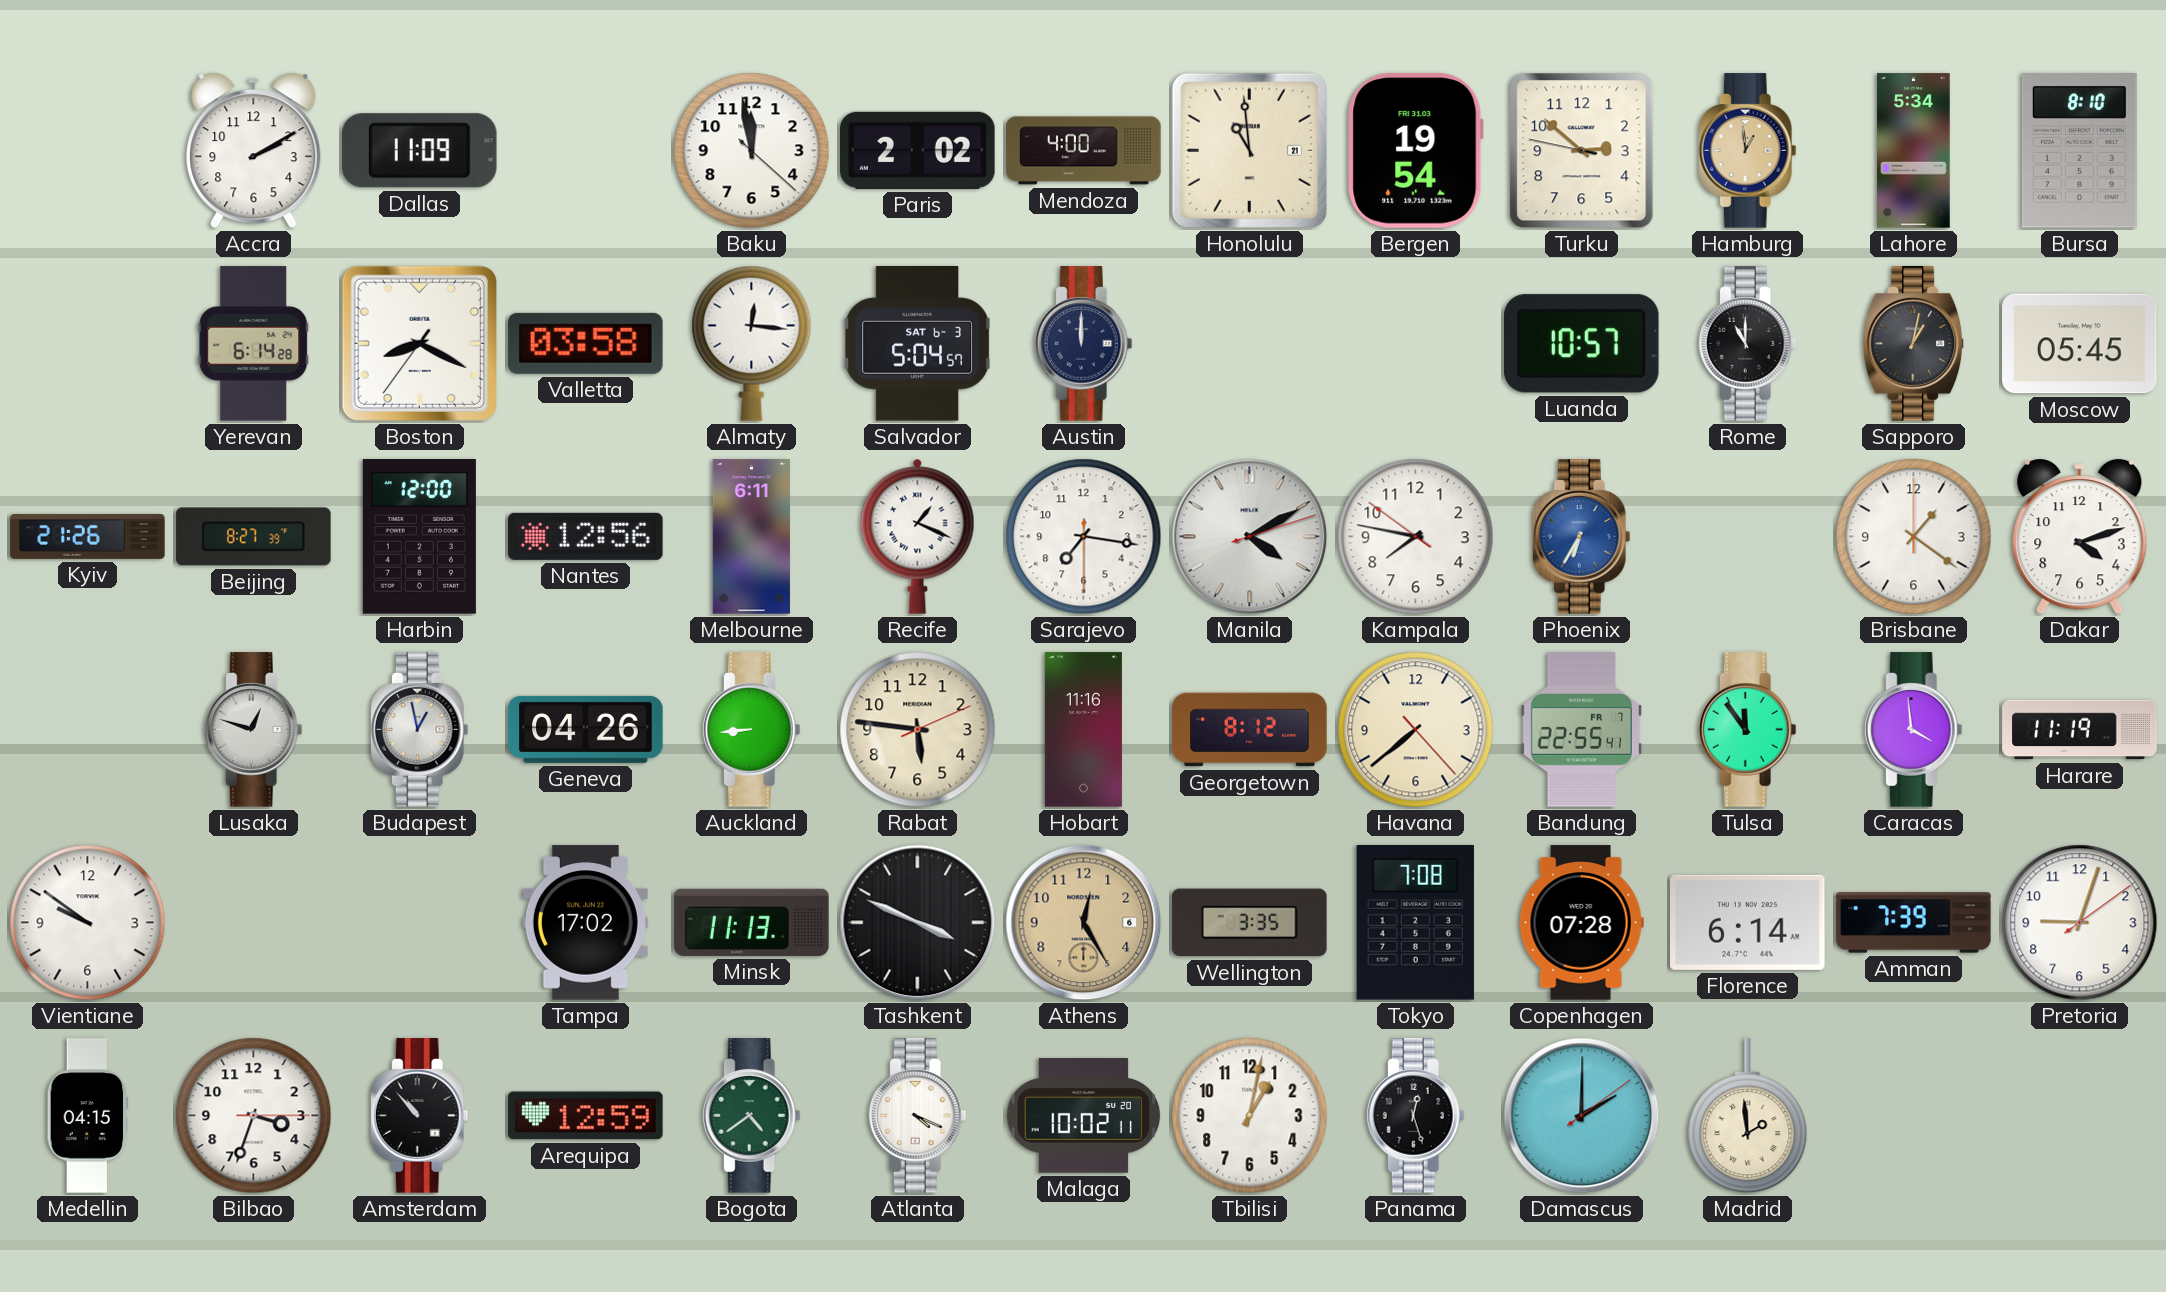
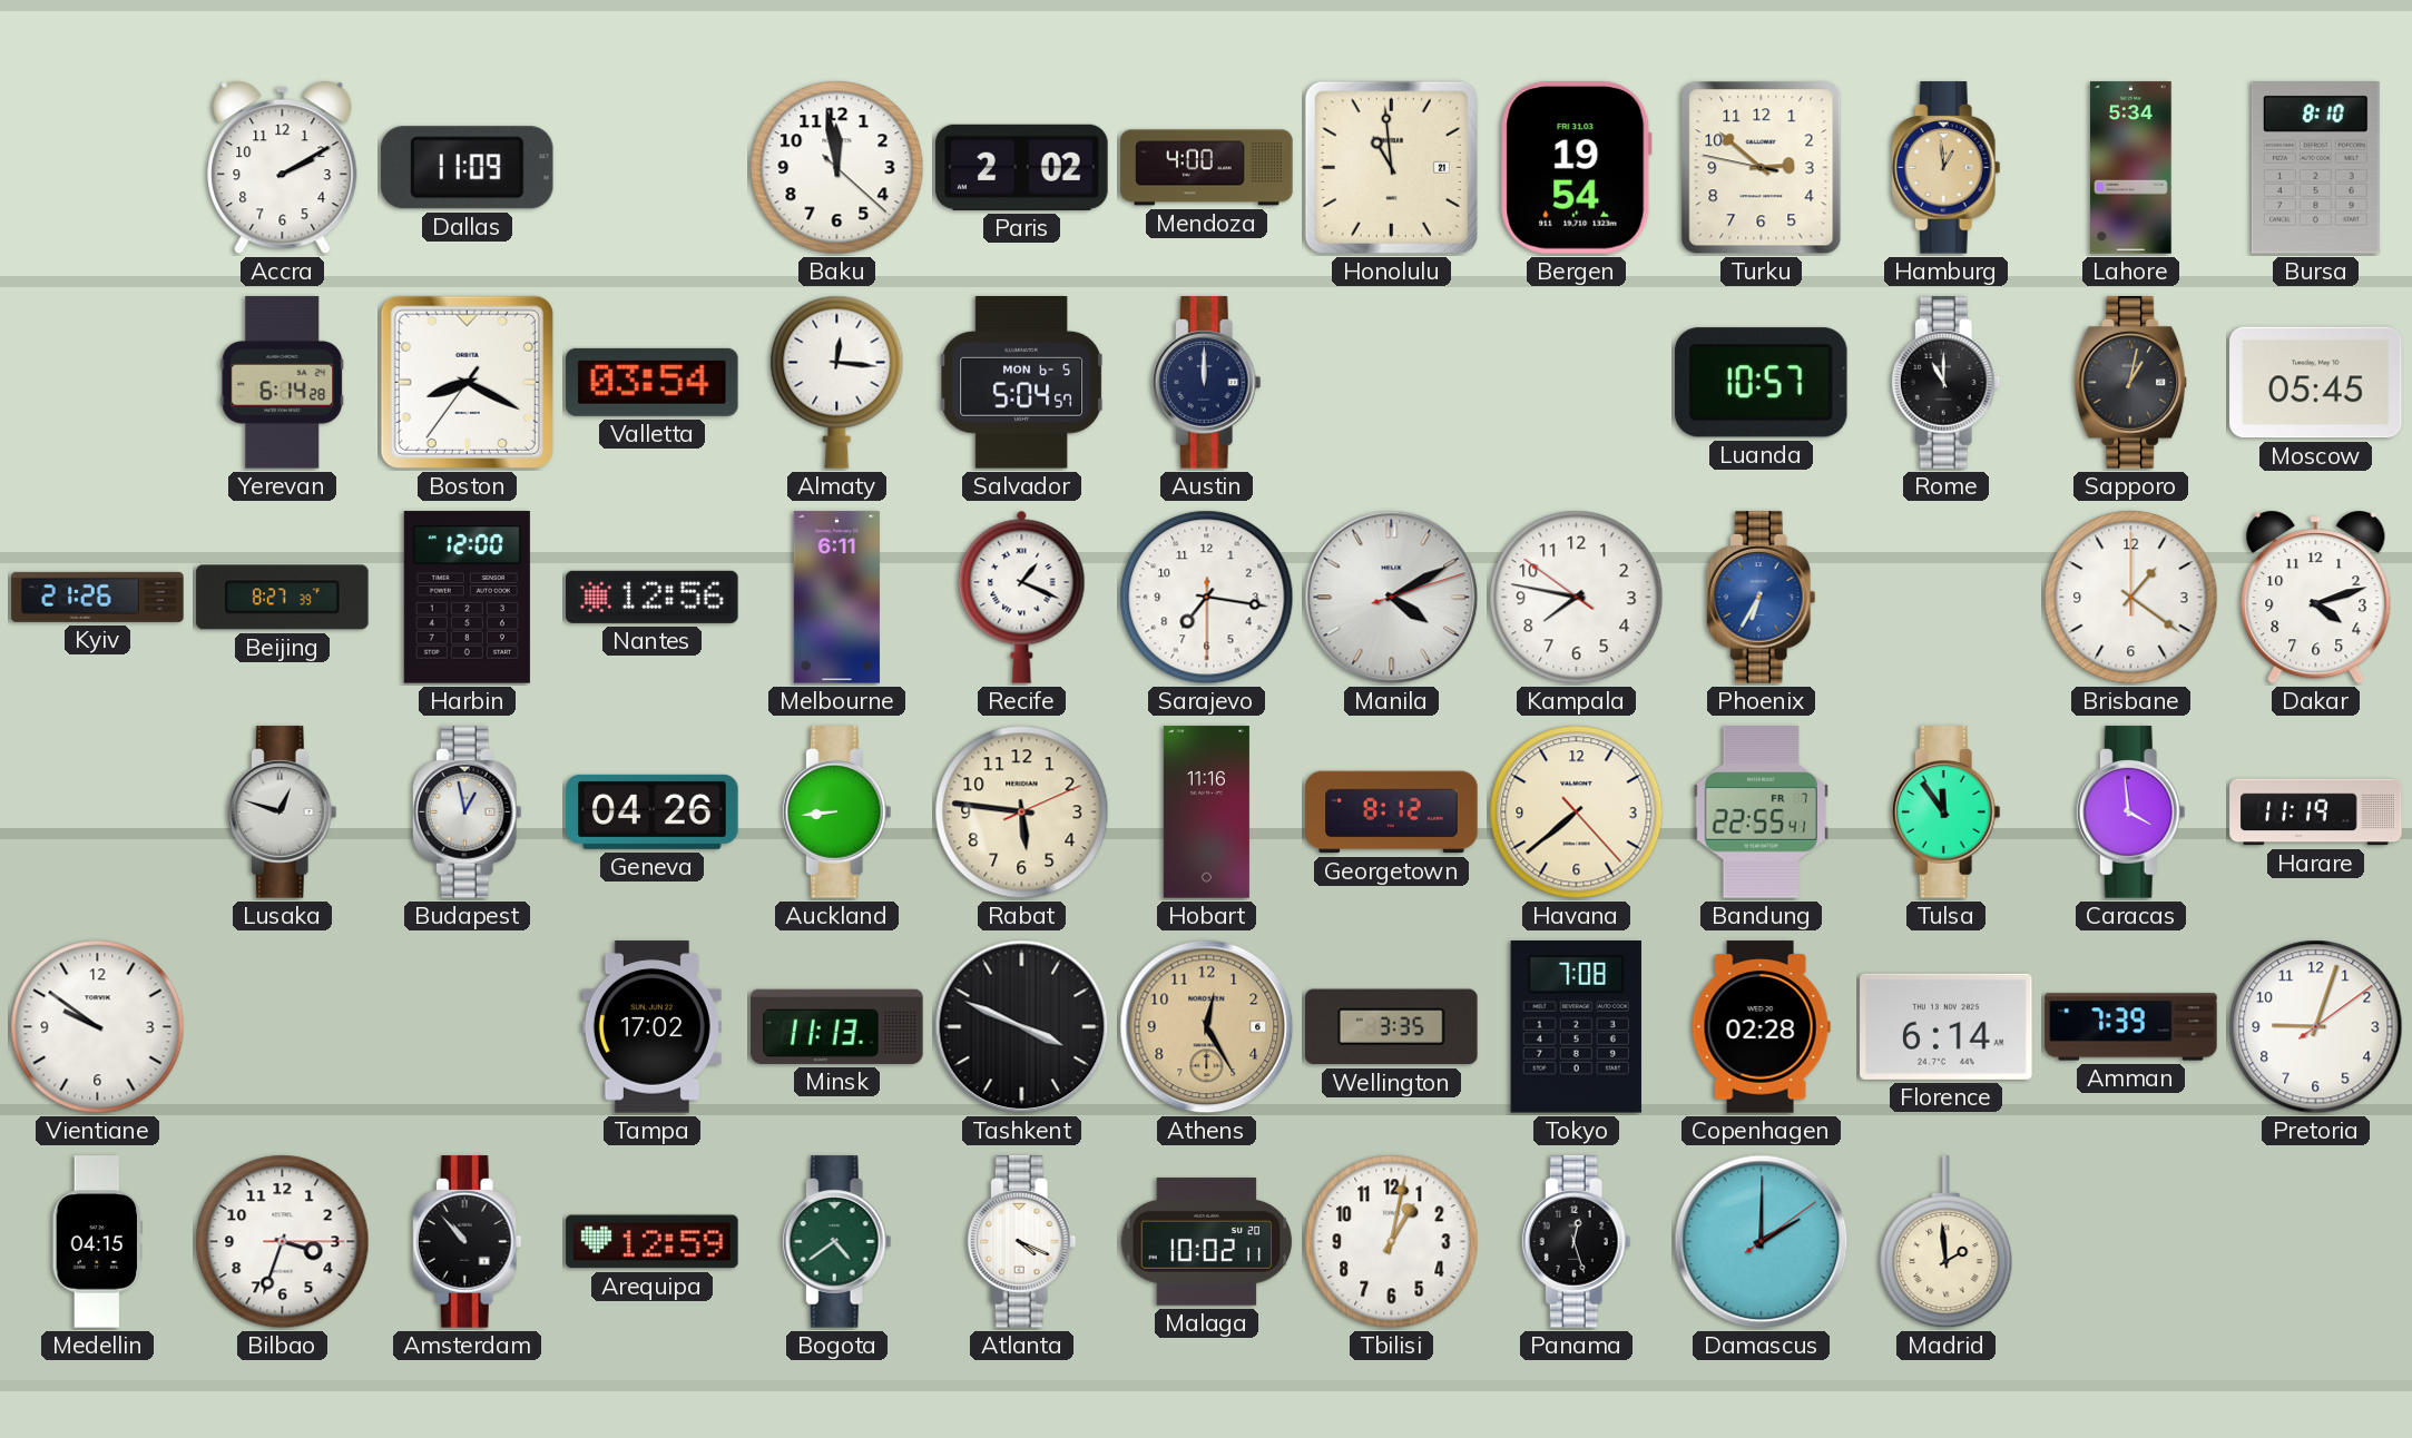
Valletta: 03:58 -> 03:54 (653, 382)
Salvador date: SAT 6-3 -> MON 6-5 (1021, 383)
Copenhagen: 07:28 -> 02:28 (1761, 1027)
